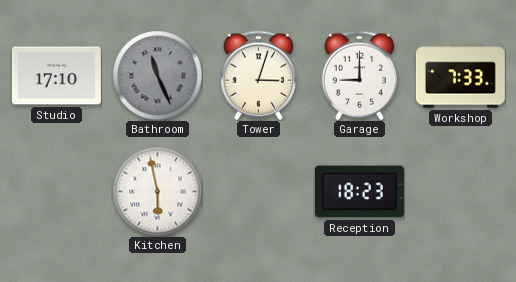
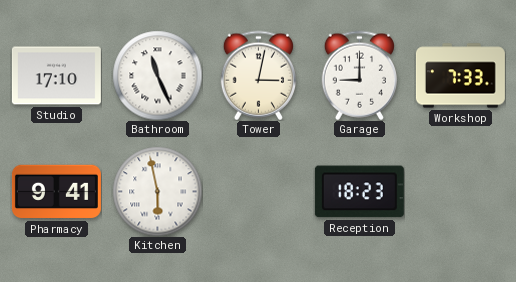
Bathroom dial: grey -> white (157, 75)
Tower: 3:03 -> 3:02 (258, 75)
Pharmacy: none -> 9:41 (56, 192)
